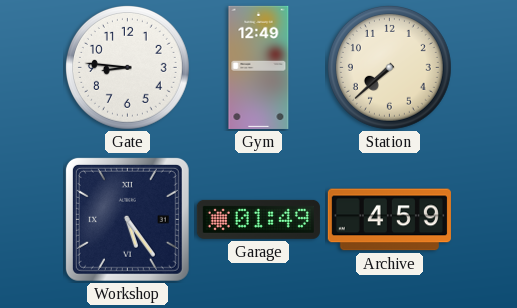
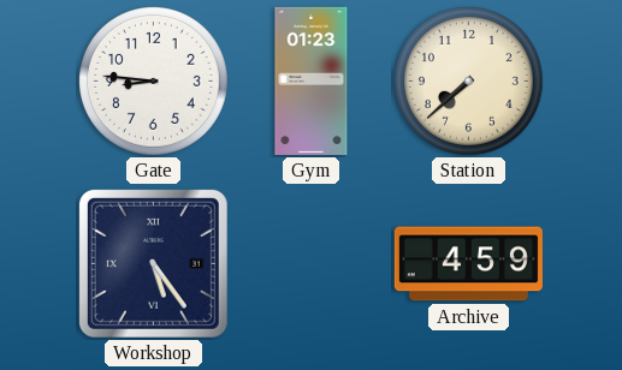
Gym: 12:49 -> 01:23 (312, 80)
Garage: 01:49 -> none (258, 219)
